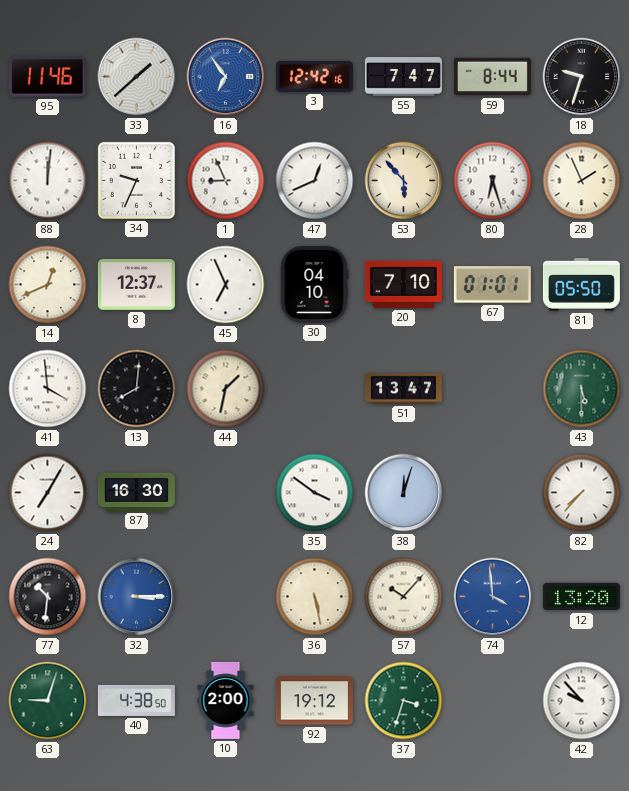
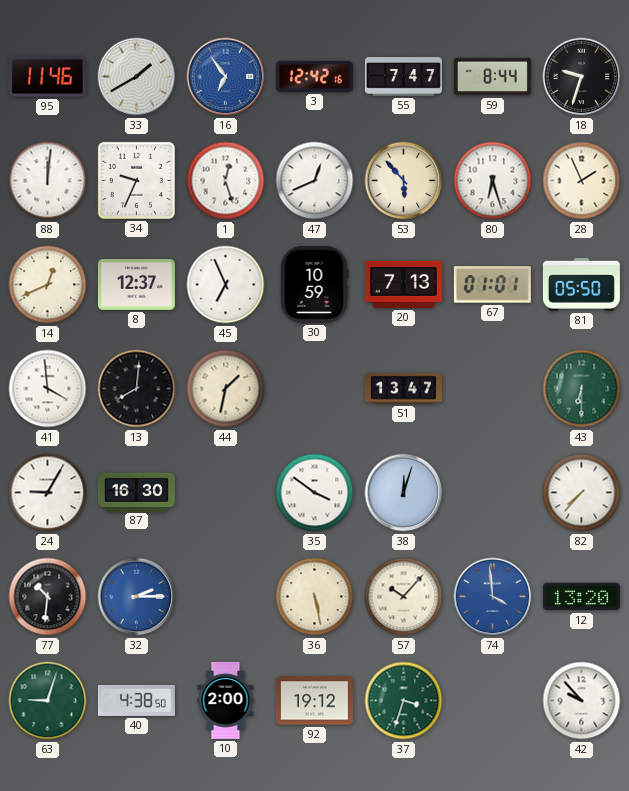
33: 1:38 -> 1:40 (137, 77)
1: 8:56 -> 12:27 (226, 181)
30: 04:10 -> 10:59 (314, 284)
20: 7:10 -> 7:13 (403, 284)
43: 5:30 -> 6:30 (582, 389)
24: 7:05 -> 9:05 (48, 493)
32: 3:15 -> 2:15 (137, 597)
